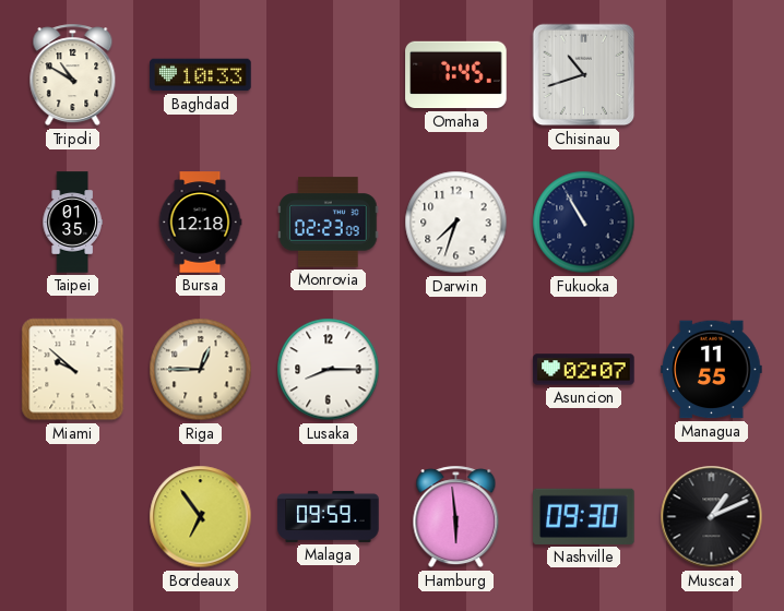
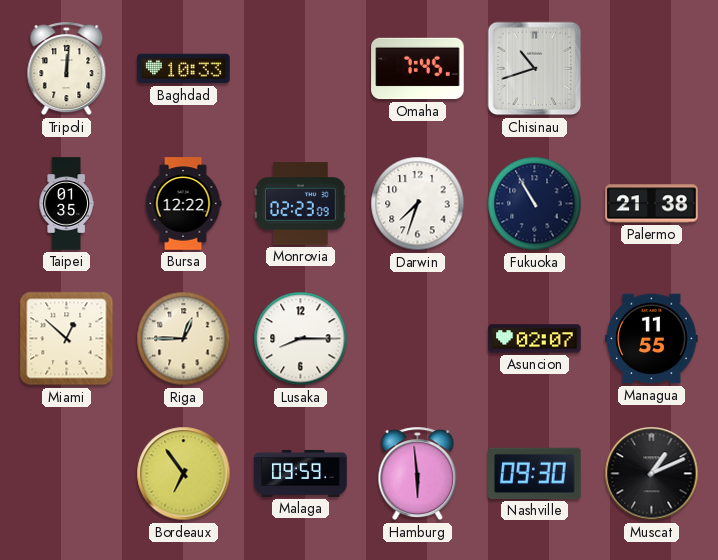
Tripoli: 10:50 -> 12:01 (67, 69)
Bursa: 12:18 -> 12:22 (183, 204)
Palermo: none -> 21:38 (652, 204)
Miami: 9:52 -> 12:52 (67, 339)
